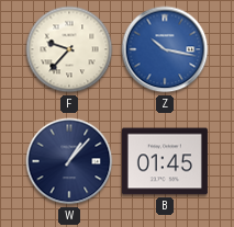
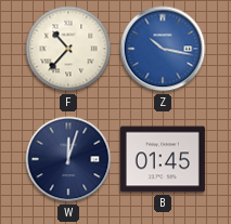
F: 9:37 -> 10:37 (68, 49)
W: 1:07 -> 12:03 (68, 159)
